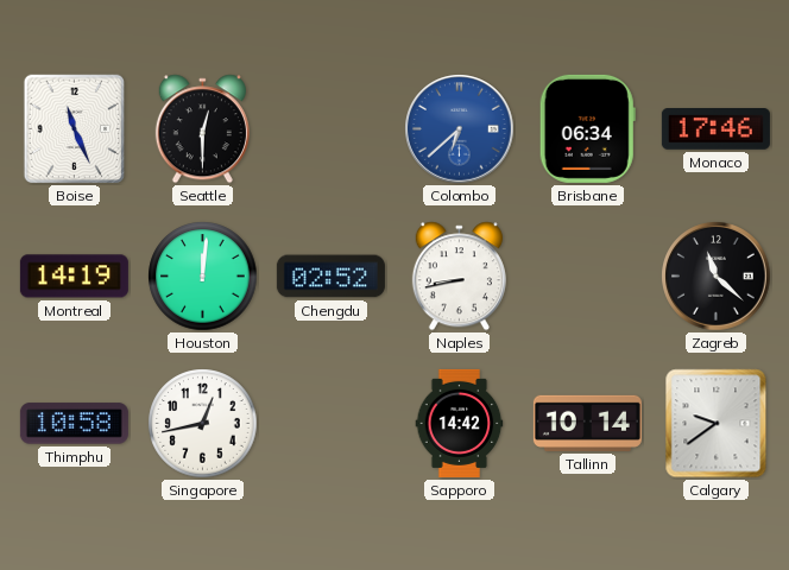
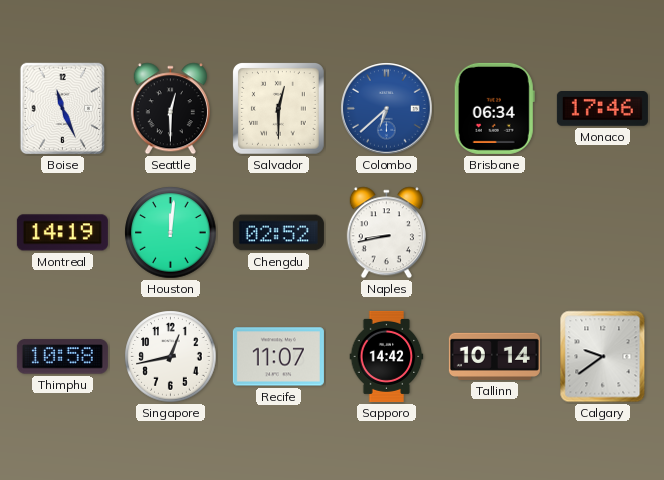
Salvador: none -> 12:30 (279, 109)
Zagreb: 11:22 -> none (717, 277)
Recife: none -> 11:07 (278, 357)
